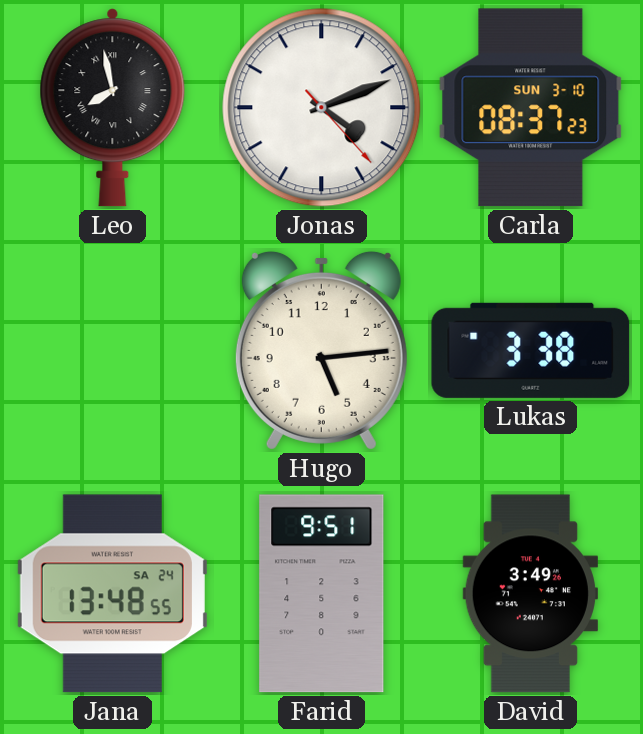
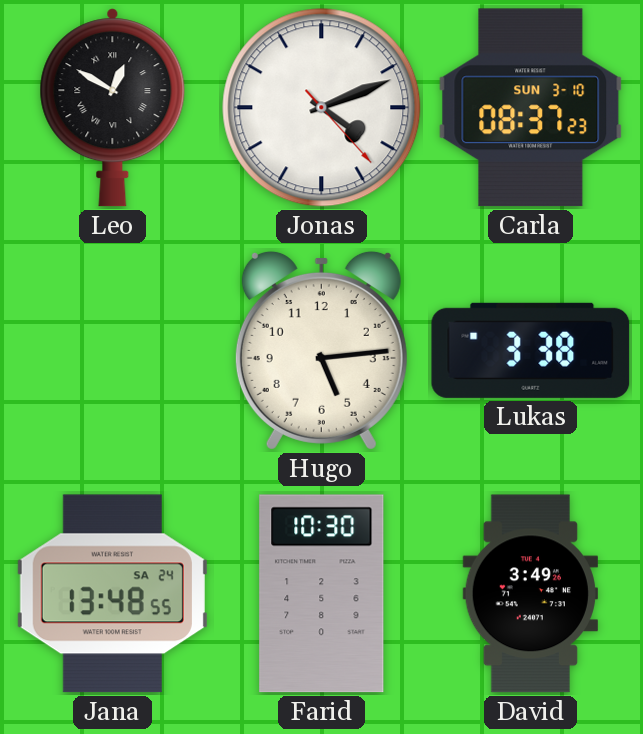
Leo: 7:58 -> 12:50 (113, 108)
Farid: 9:51 -> 10:30 (322, 594)
